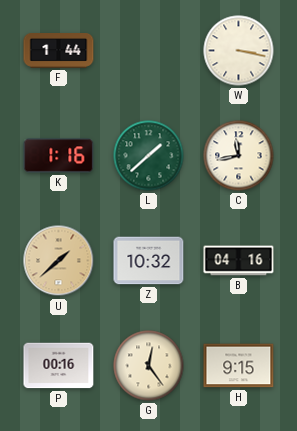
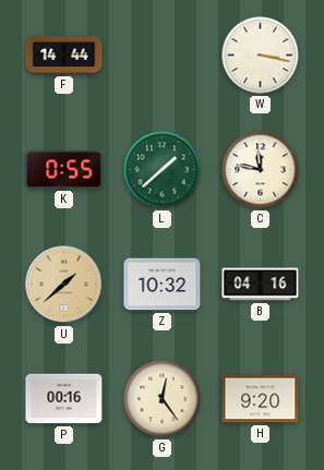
F: 1:44 -> 14:44 (64, 56)
K: 1:16 -> 0:55 (64, 170)
C: 11:43 -> 11:47 (261, 170)
H: 9:15 -> 9:20 (261, 399)
